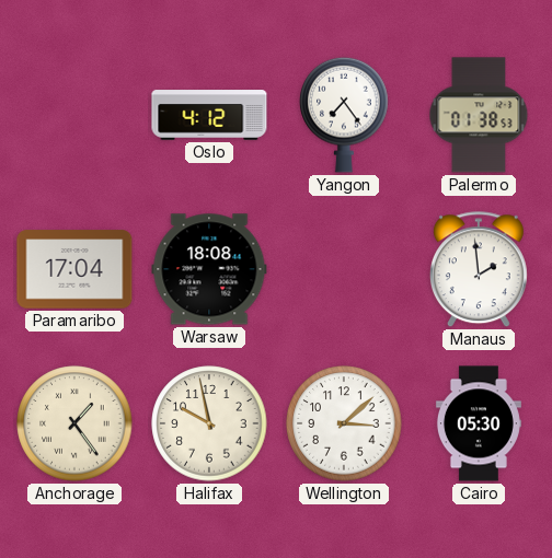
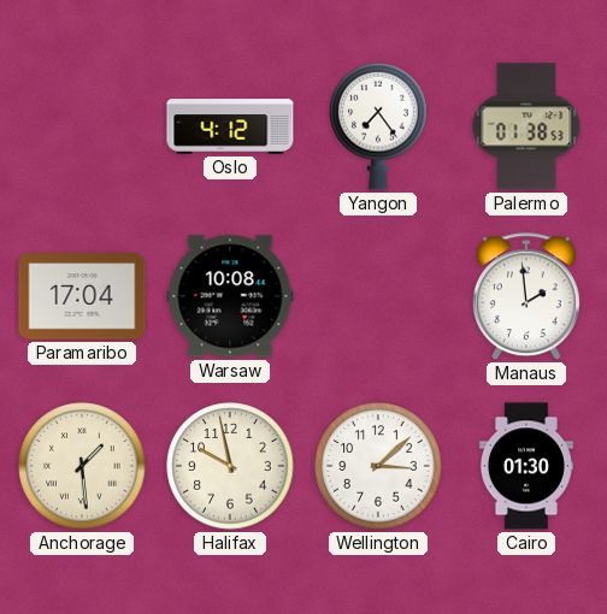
Warsaw: 18:08 -> 10:08 (230, 296)
Anchorage: 1:24 -> 1:29 (82, 466)
Cairo: 05:30 -> 01:30 (526, 466)
